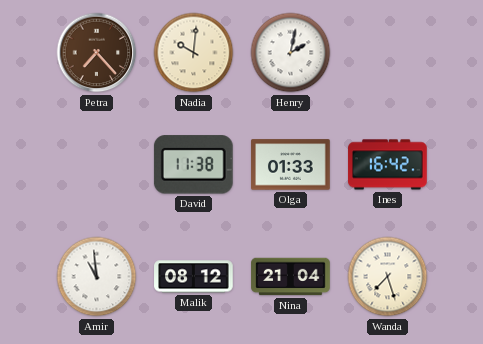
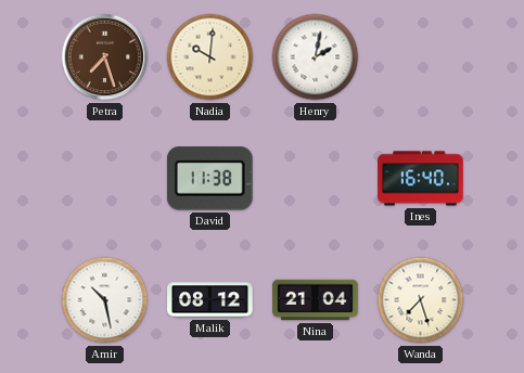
Petra: 7:23 -> 7:27 (105, 57)
Olga: 01:33 -> none (291, 165)
Ines: 16:42 -> 16:40 (421, 179)
Amir: 10:59 -> 10:28 (105, 300)
